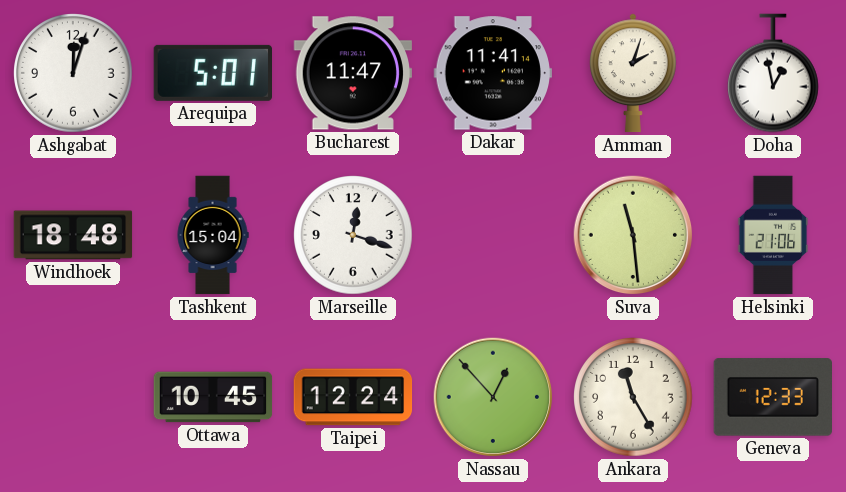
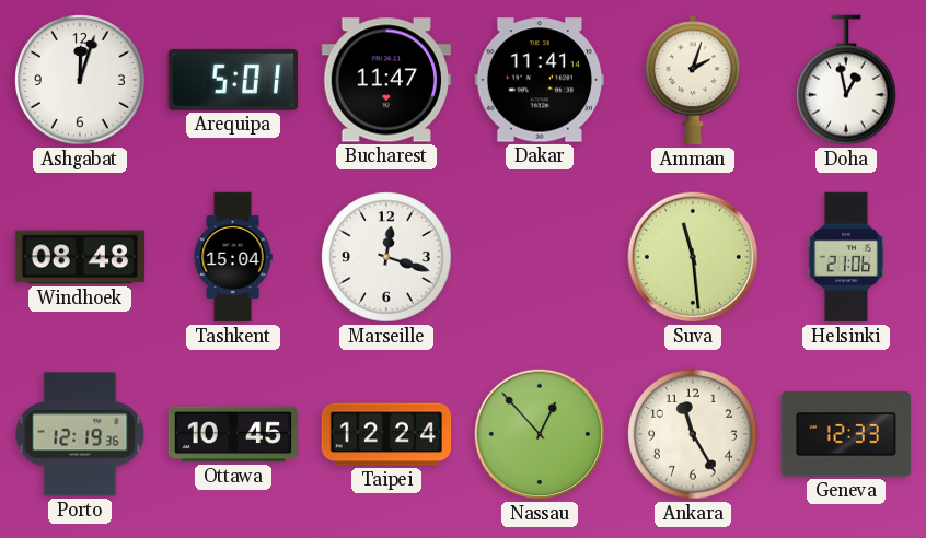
Windhoek: 18:48 -> 08:48 (80, 257)
Porto: none -> 12:19 (80, 434)
